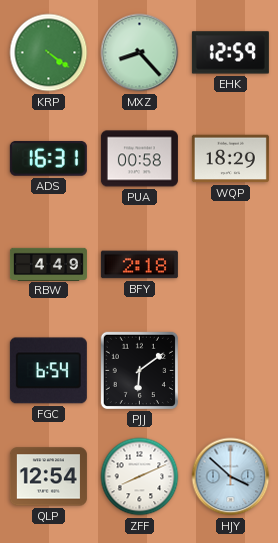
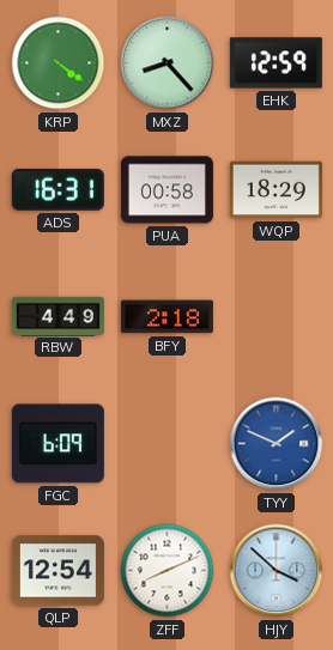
FGC: 6:54 -> 6:09 (57, 444)
PJJ: 6:09 -> none (139, 370)
TYY: none -> 1:49 (277, 444)
